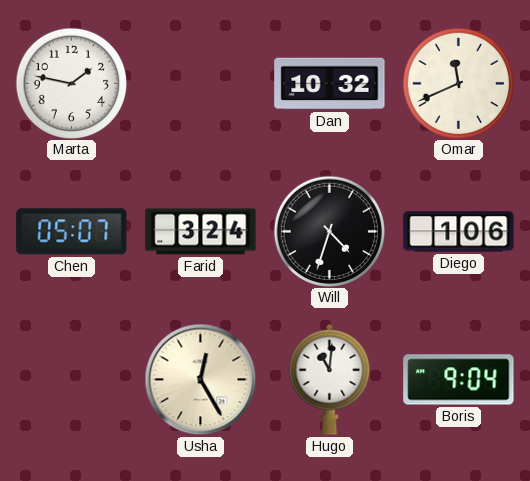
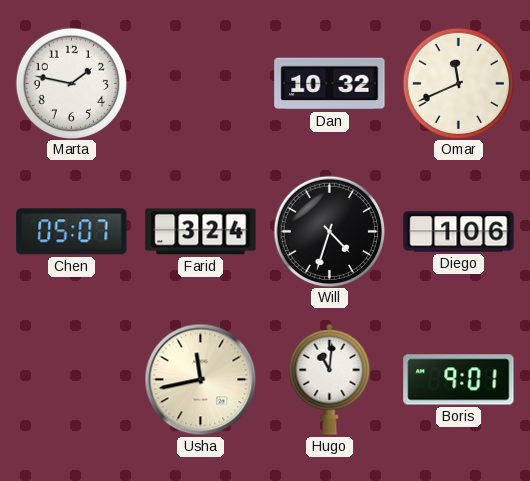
Usha: 12:25 -> 11:43 (201, 380)
Boris: 9:04 -> 9:01 (459, 380)
